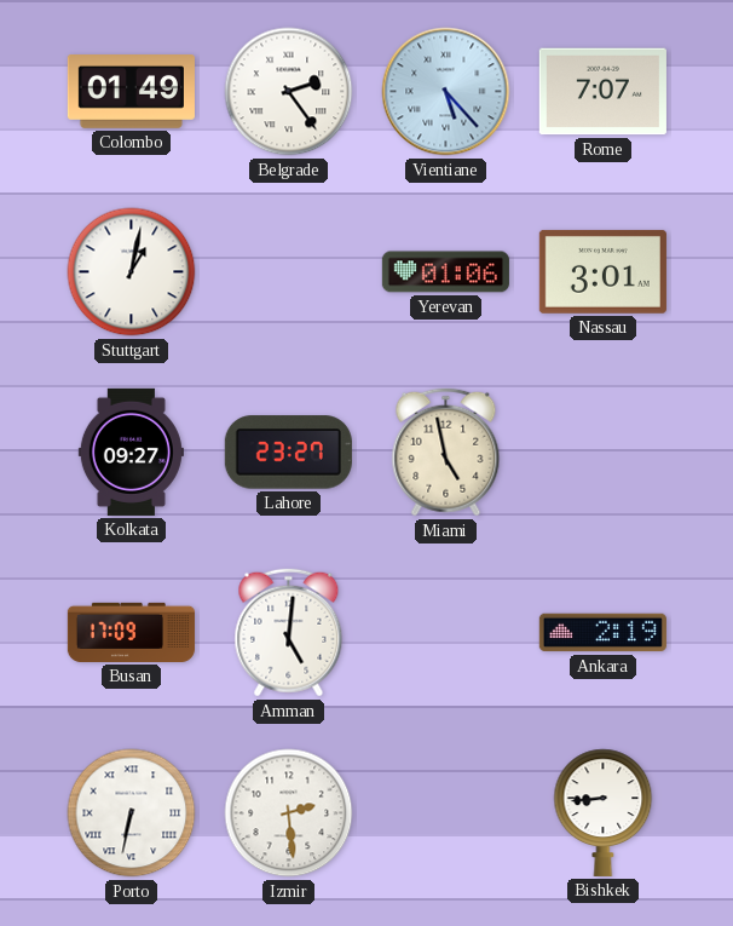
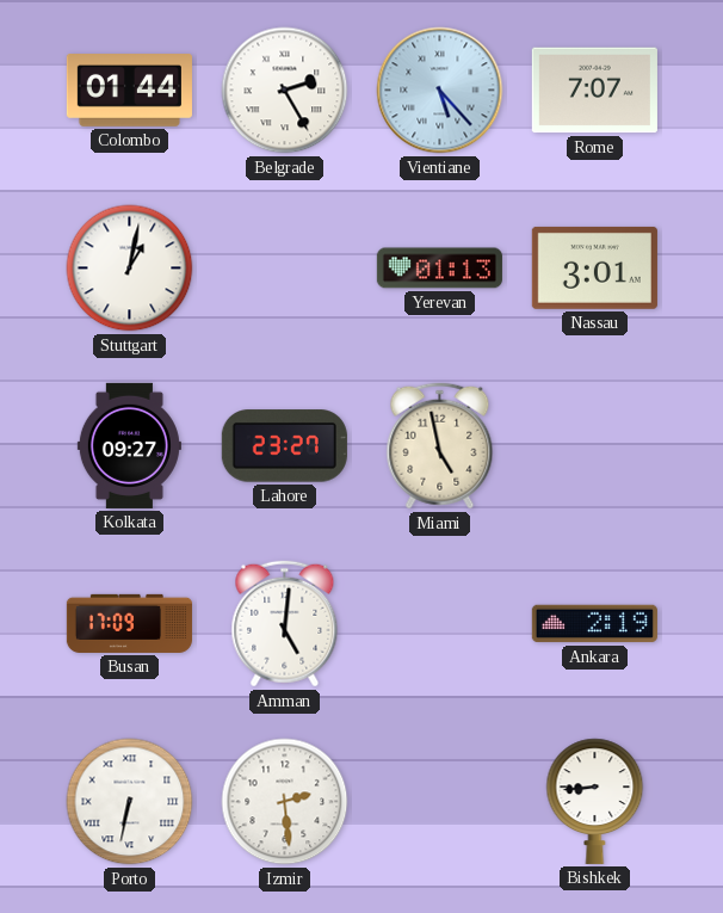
Colombo: 01:49 -> 01:44 (129, 91)
Belgrade: 2:24 -> 2:25 (285, 91)
Yerevan: 01:06 -> 01:13 (439, 269)
